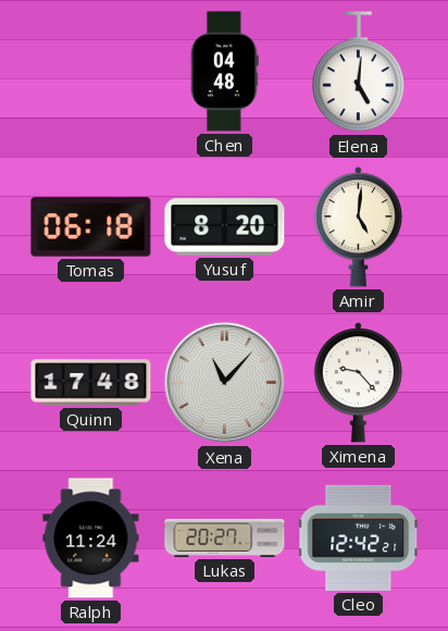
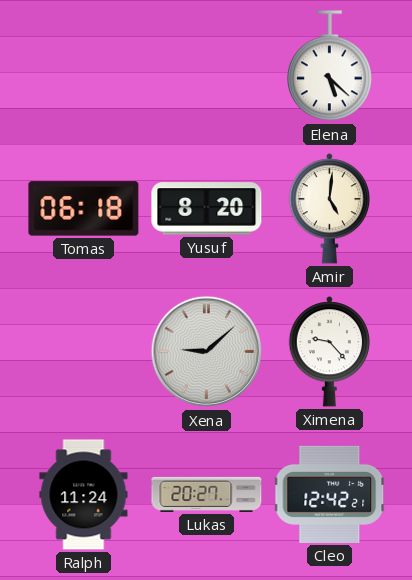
Chen: 04:48 -> none (224, 72)
Elena: 5:01 -> 5:22 (329, 66)
Quinn: 17:48 -> none (91, 383)
Xena: 11:07 -> 9:08 (207, 352)
